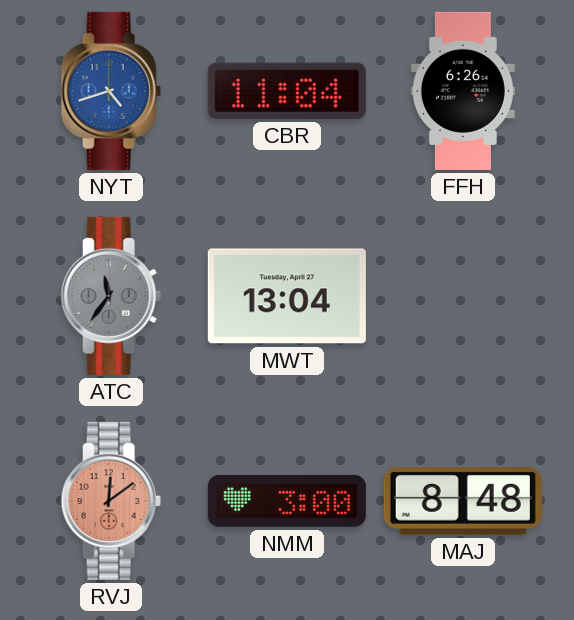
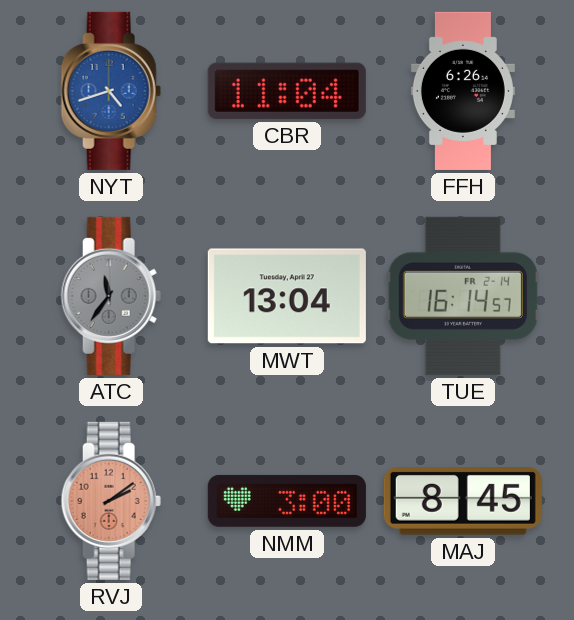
TUE: none -> 16:14 (463, 296)
RVJ: 12:09 -> 2:09 (111, 501)
MAJ: 8:48 -> 8:45 (463, 502)
